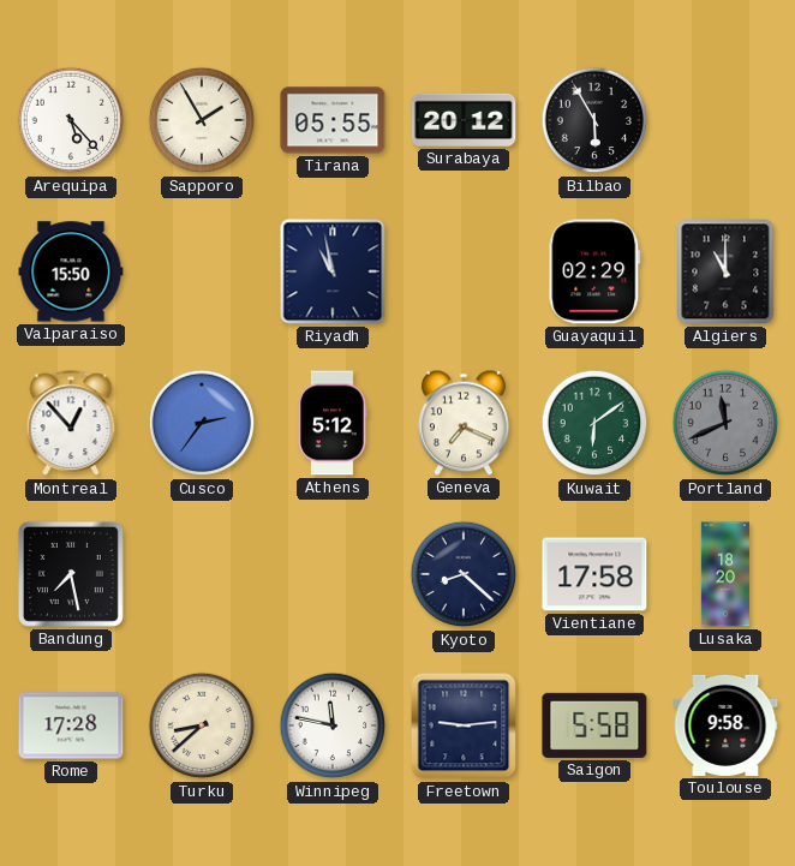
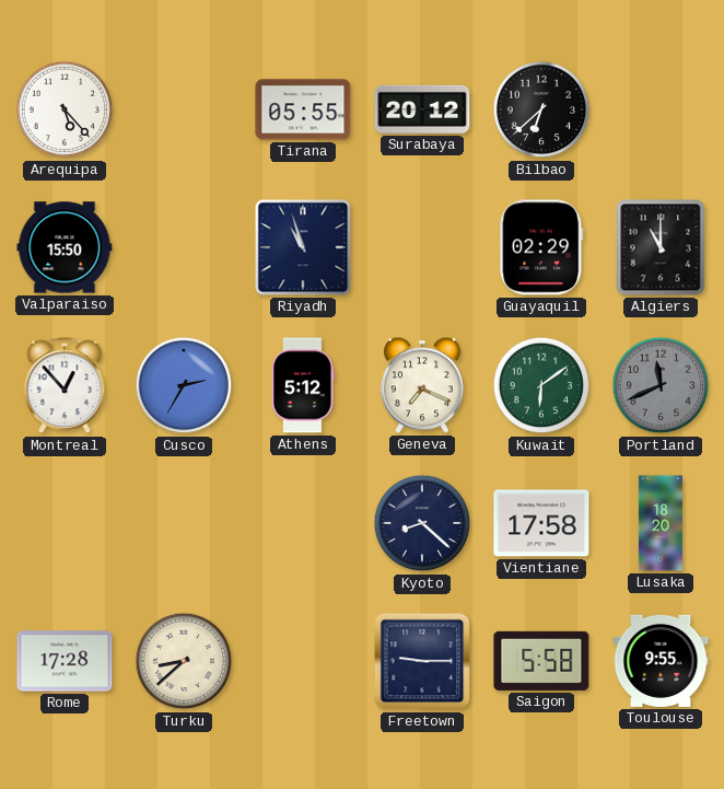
Sapporo: 1:55 -> none (202, 120)
Bilbao: 5:55 -> 6:38 (541, 109)
Riyadh: 10:58 -> 10:57 (303, 247)
Cusco: 2:36 -> 2:35 (184, 385)
Bandung: 7:28 -> none (71, 574)
Winnipeg: 11:47 -> none (333, 725)
Freetown: 9:14 -> 9:15 (422, 661)
Toulouse: 9:58 -> 9:55 (661, 661)
